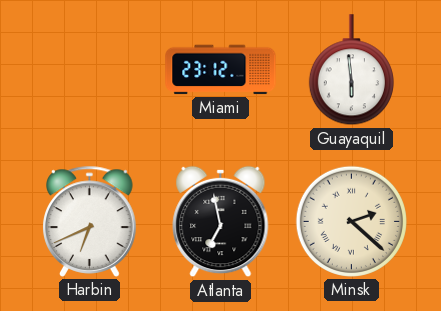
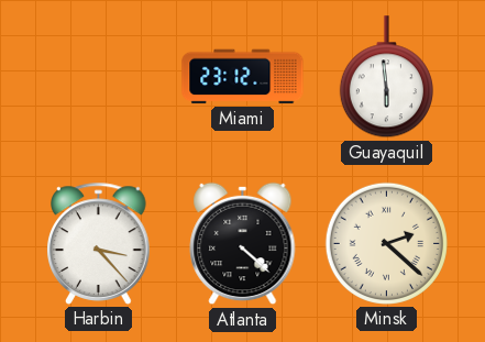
Harbin: 6:41 -> 3:23 (99, 243)
Atlanta: 6:58 -> 4:22 (243, 244)
